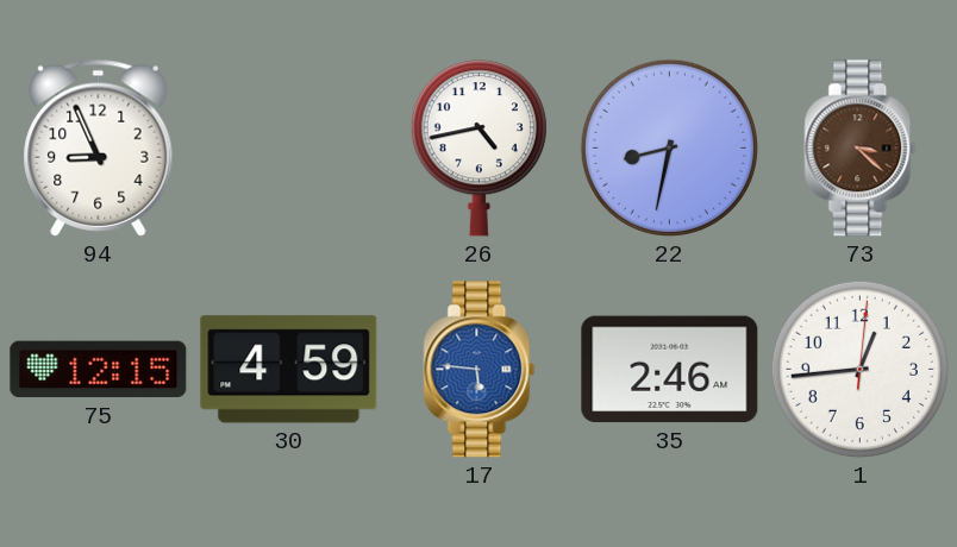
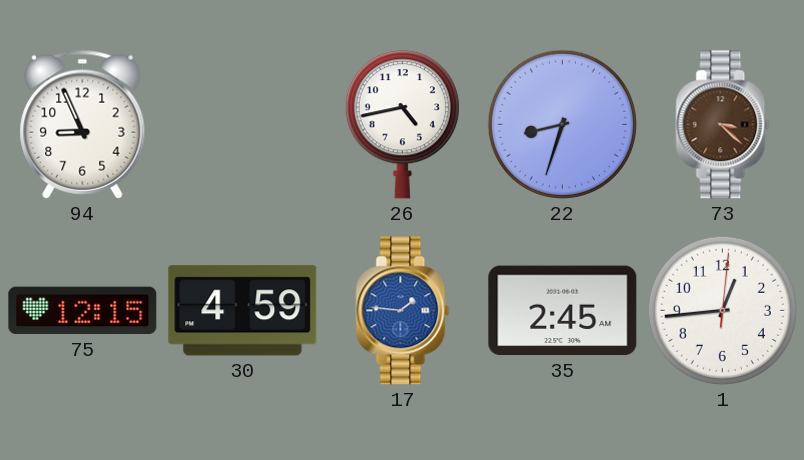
22: 8:32 -> 8:33 (562, 124)
17: 5:46 -> 1:46 (403, 311)
35: 2:46 -> 2:45 (563, 311)
